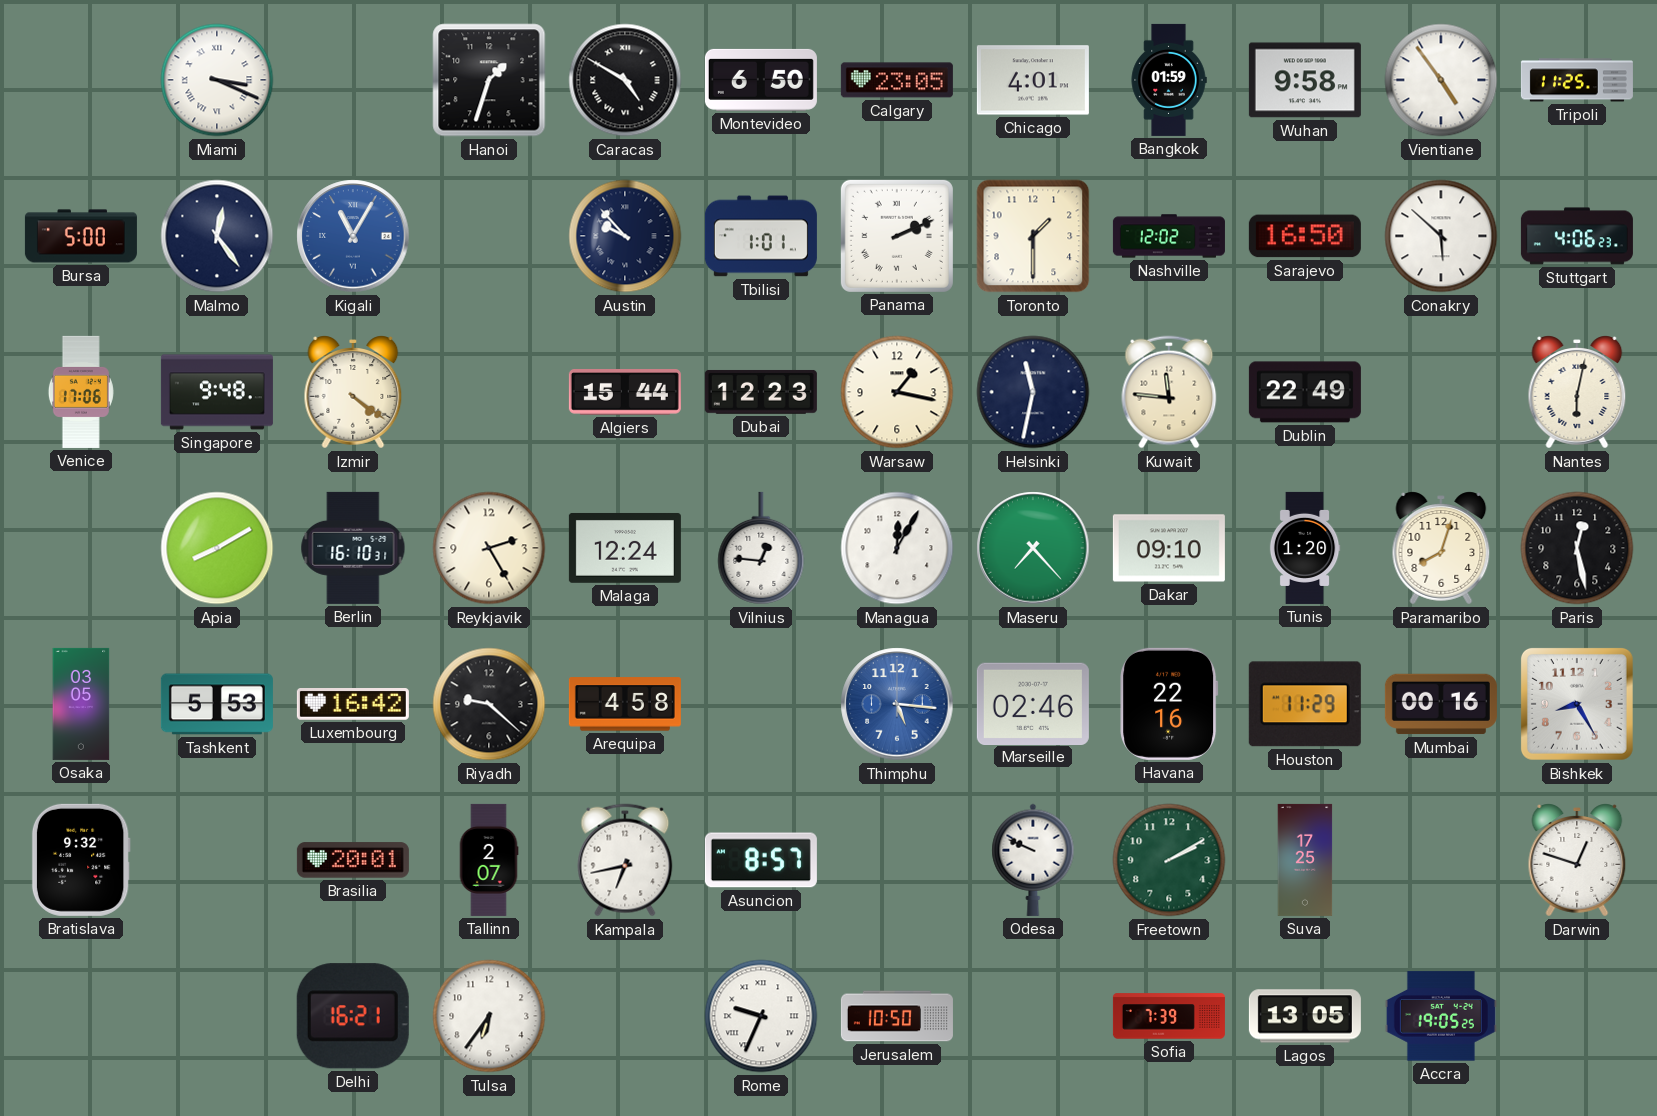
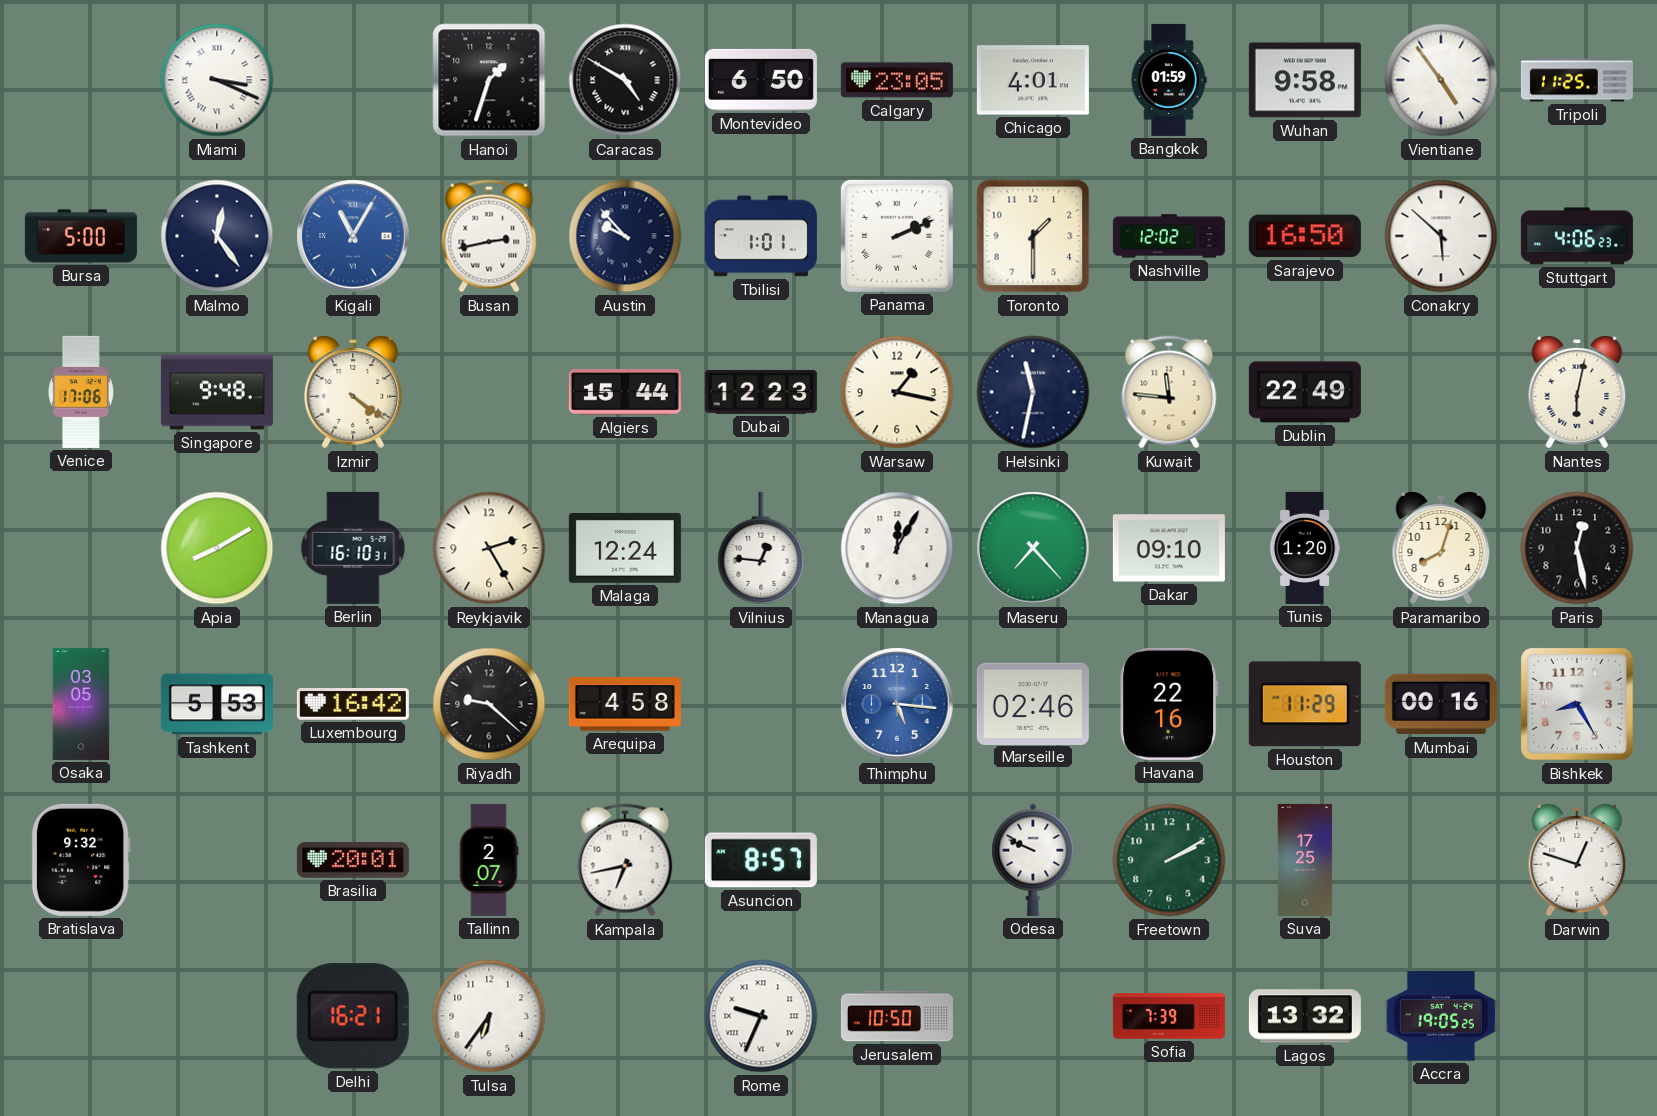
Busan: none -> 2:43 (489, 236)
Lagos: 13:05 -> 13:32 (1305, 1016)
